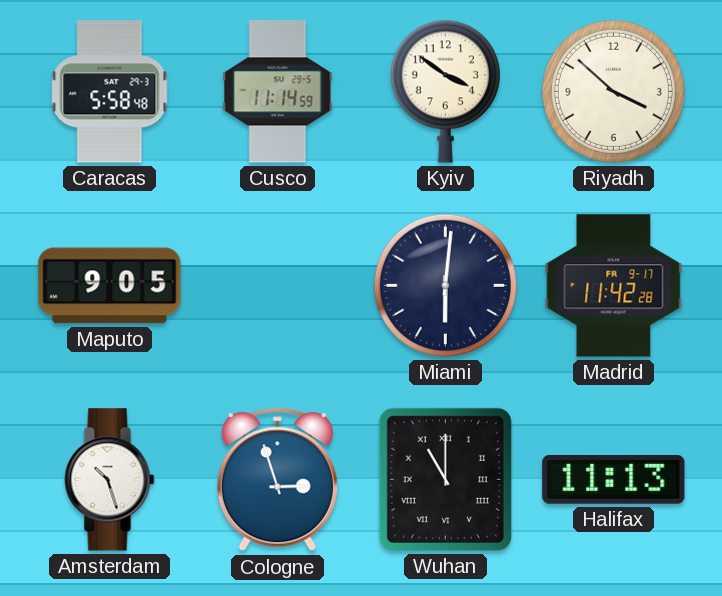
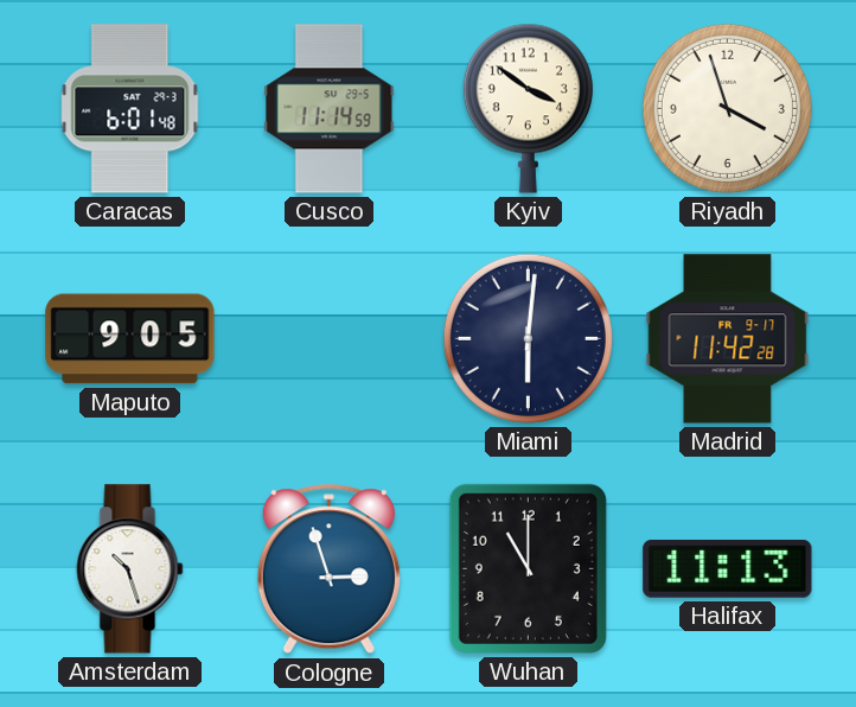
Caracas: 5:58 -> 6:01 (130, 109)
Riyadh: 3:52 -> 3:57 (727, 108)
Wuhan numerals: Roman -> Arabic (528, 568)
